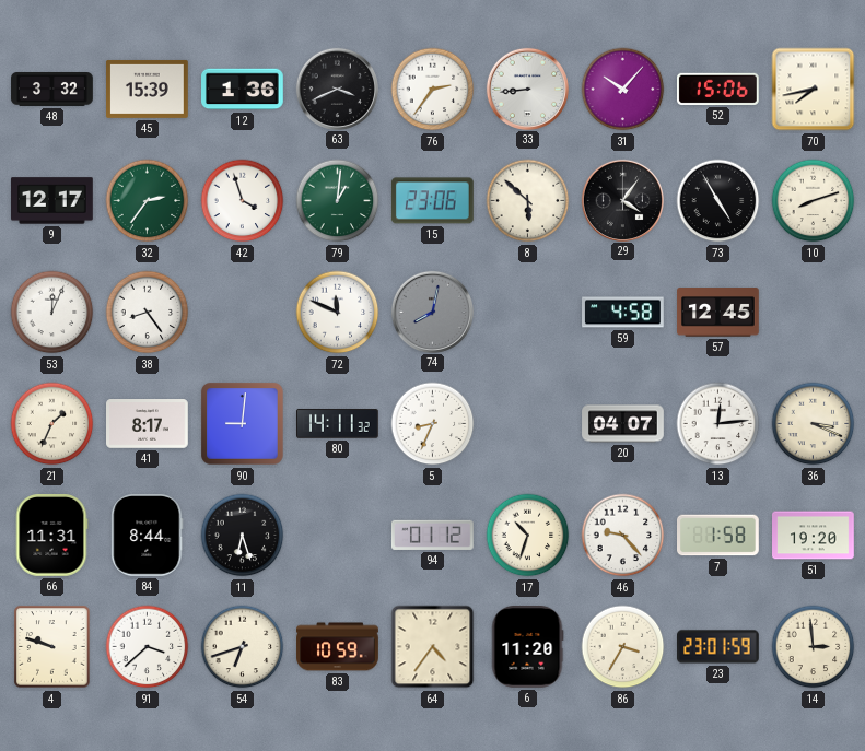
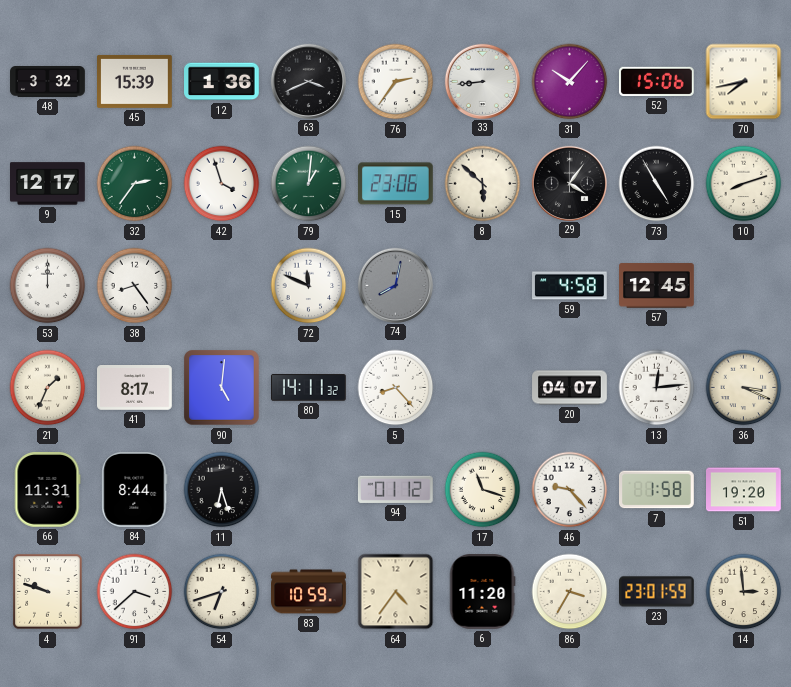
53: 12:04 -> 12:00 (48, 286)
90: 9:01 -> 5:01 (222, 388)
5: 8:34 -> 8:23 (396, 388)
17: 10:33 -> 11:18 (483, 490)
